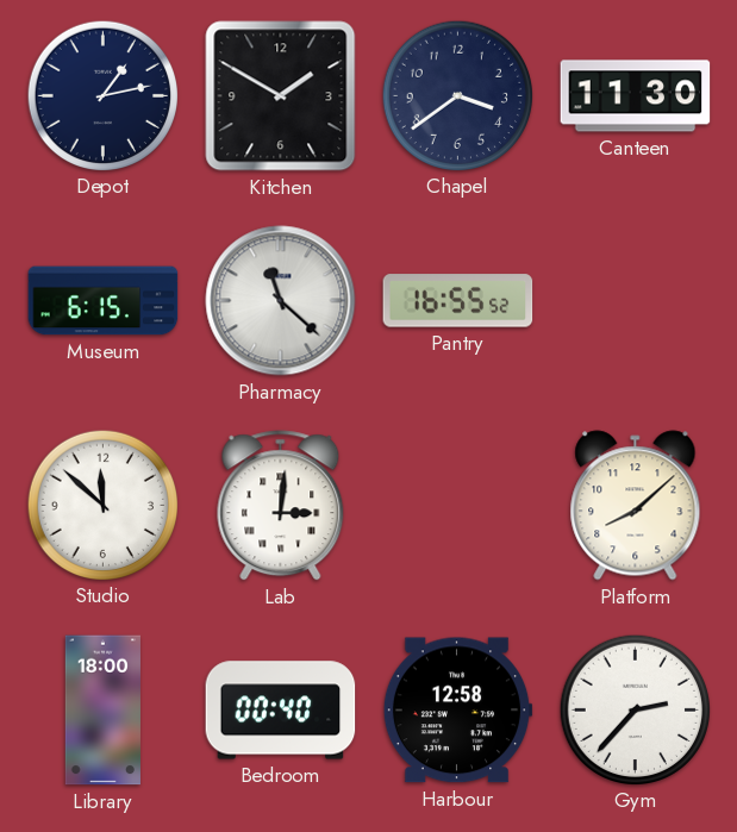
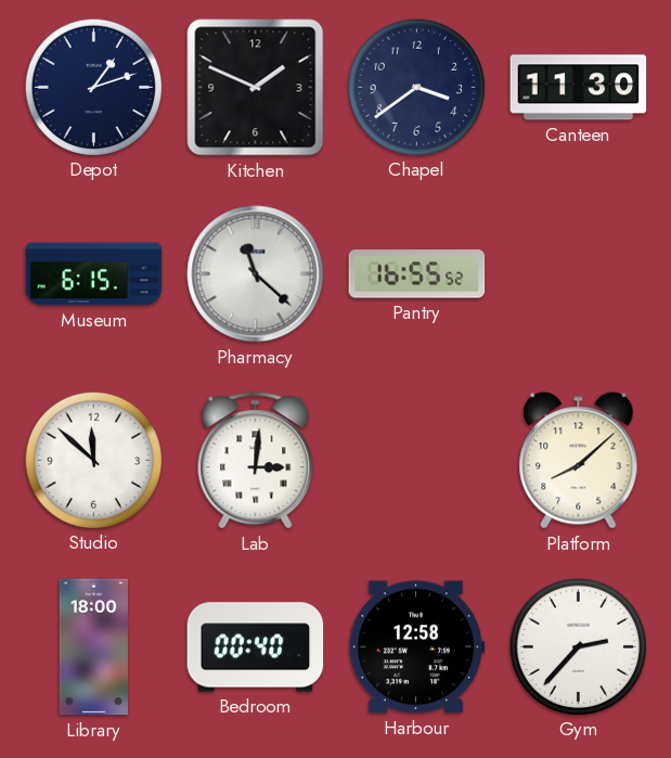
Depot: 1:13 -> 1:12 (93, 87)
Kitchen: 1:50 -> 1:49 (256, 88)
